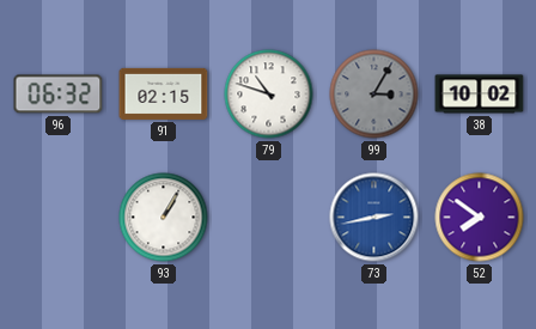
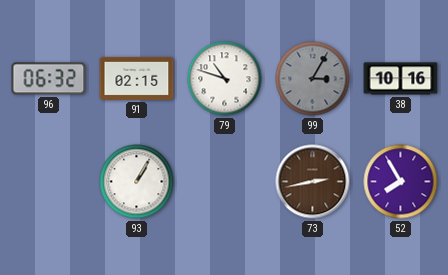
38: 10:02 -> 10:16 (401, 79)
73 dial: blue -> brown (313, 182)
52: 7:51 -> 7:55 (401, 182)
